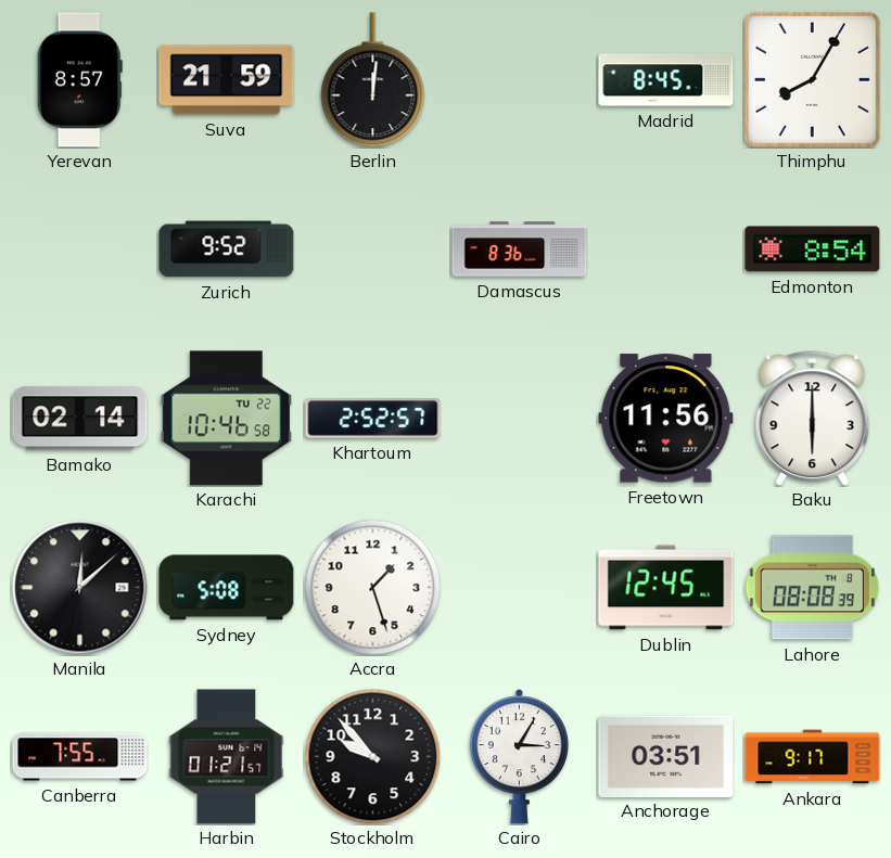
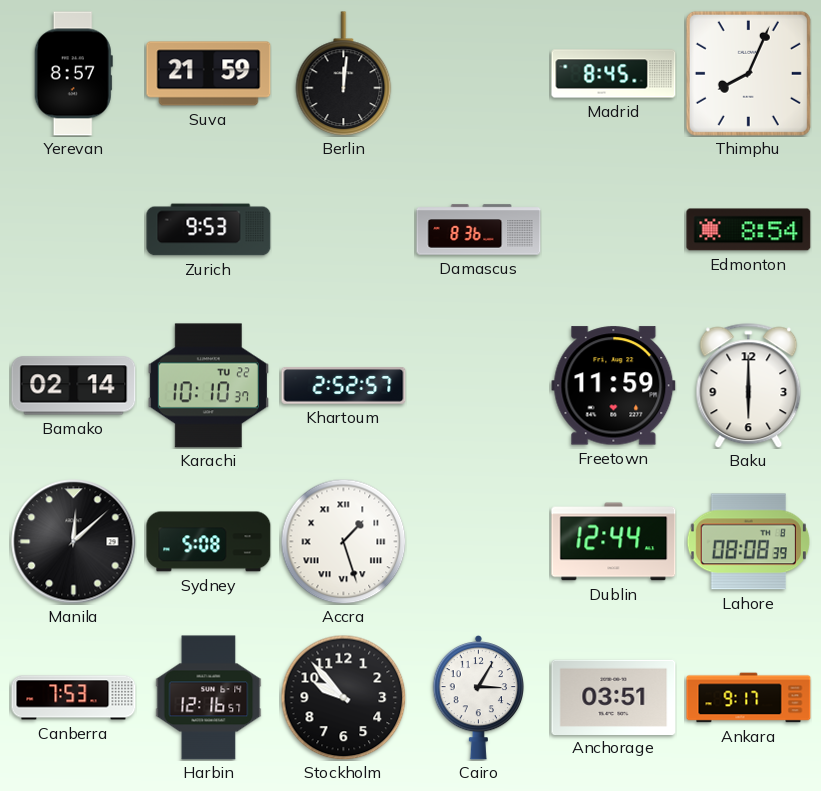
Thimphu: 8:05 -> 8:04 (748, 73)
Zurich: 9:52 -> 9:53 (209, 230)
Karachi: 10:46 -> 10:10 (208, 386)
Freetown: 11:56 -> 11:59 (614, 386)
Accra numerals: Arabic -> Roman (343, 541)
Dublin: 12:45 -> 12:44 (614, 542)
Canberra: 7:55 -> 7:53 (74, 698)
Harbin: 01:21 -> 12:16 (209, 698)
